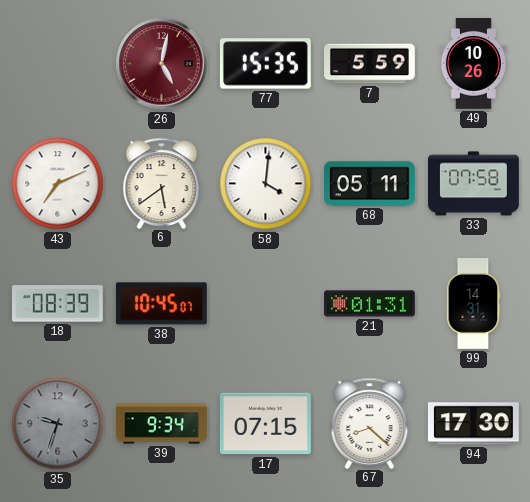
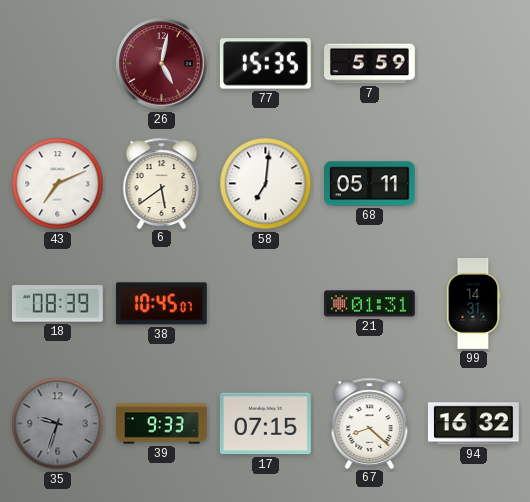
49: 10:26 -> none (473, 64)
58: 4:01 -> 7:01 (266, 184)
33: 07:58 -> none (474, 184)
39: 9:34 -> 9:33 (162, 424)
94: 17:30 -> 16:32 (473, 424)
